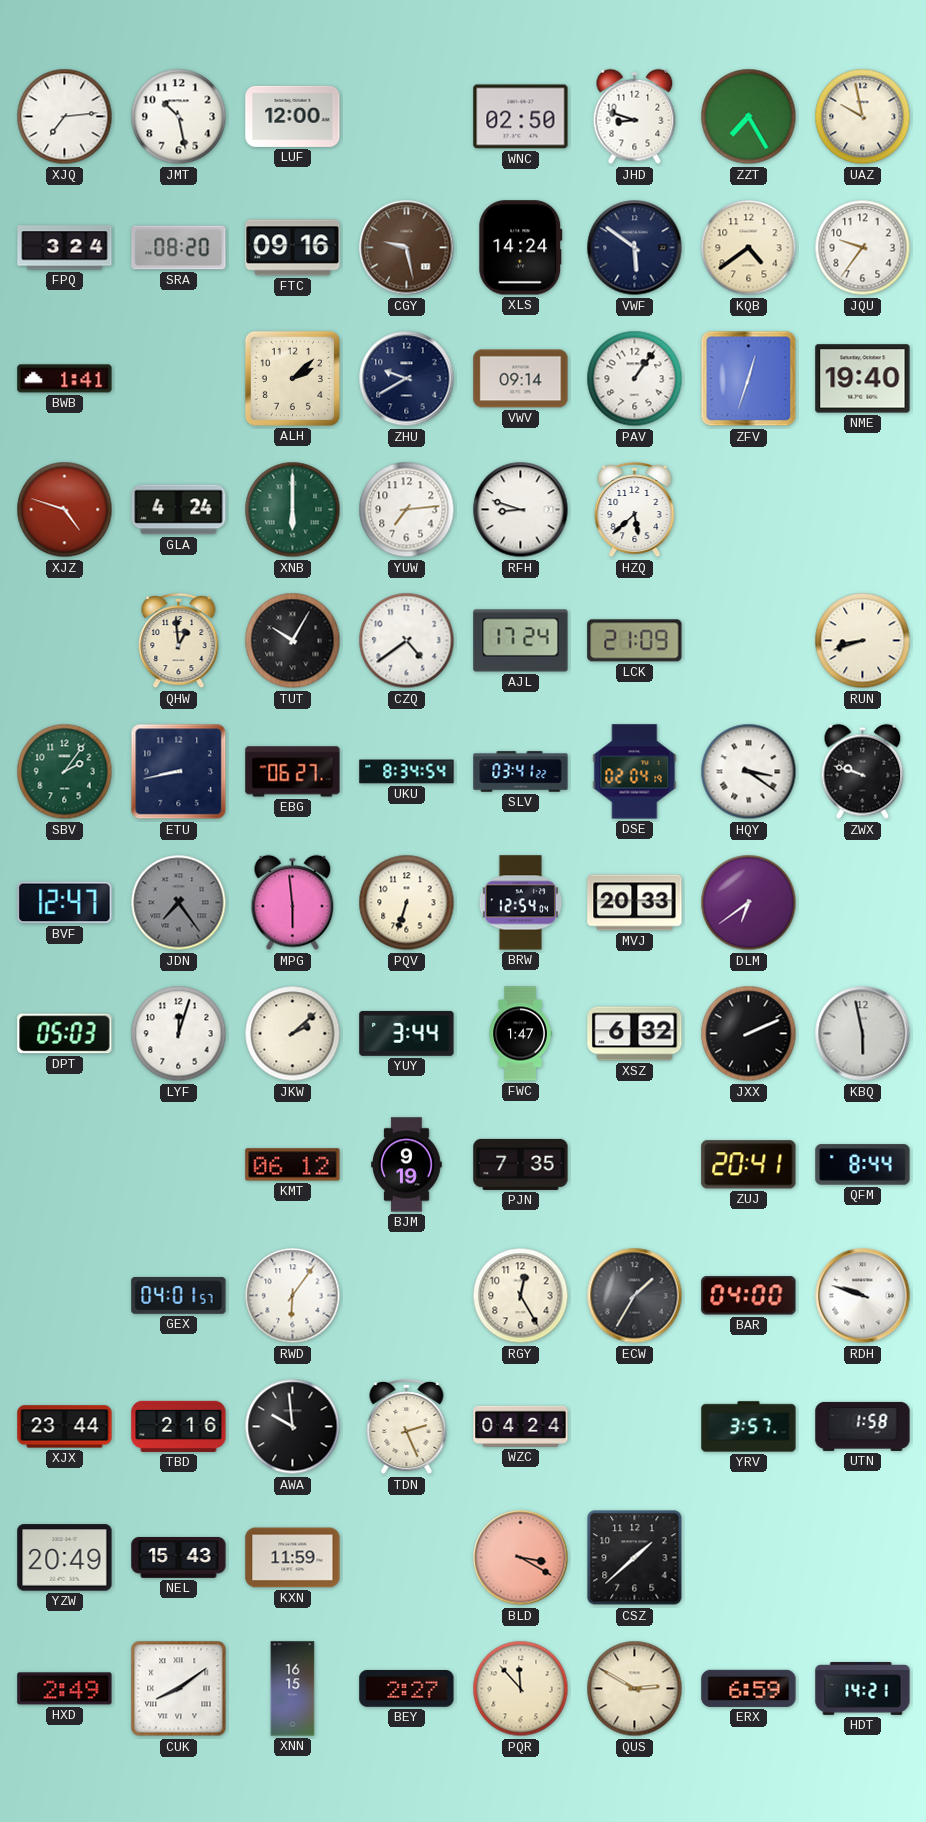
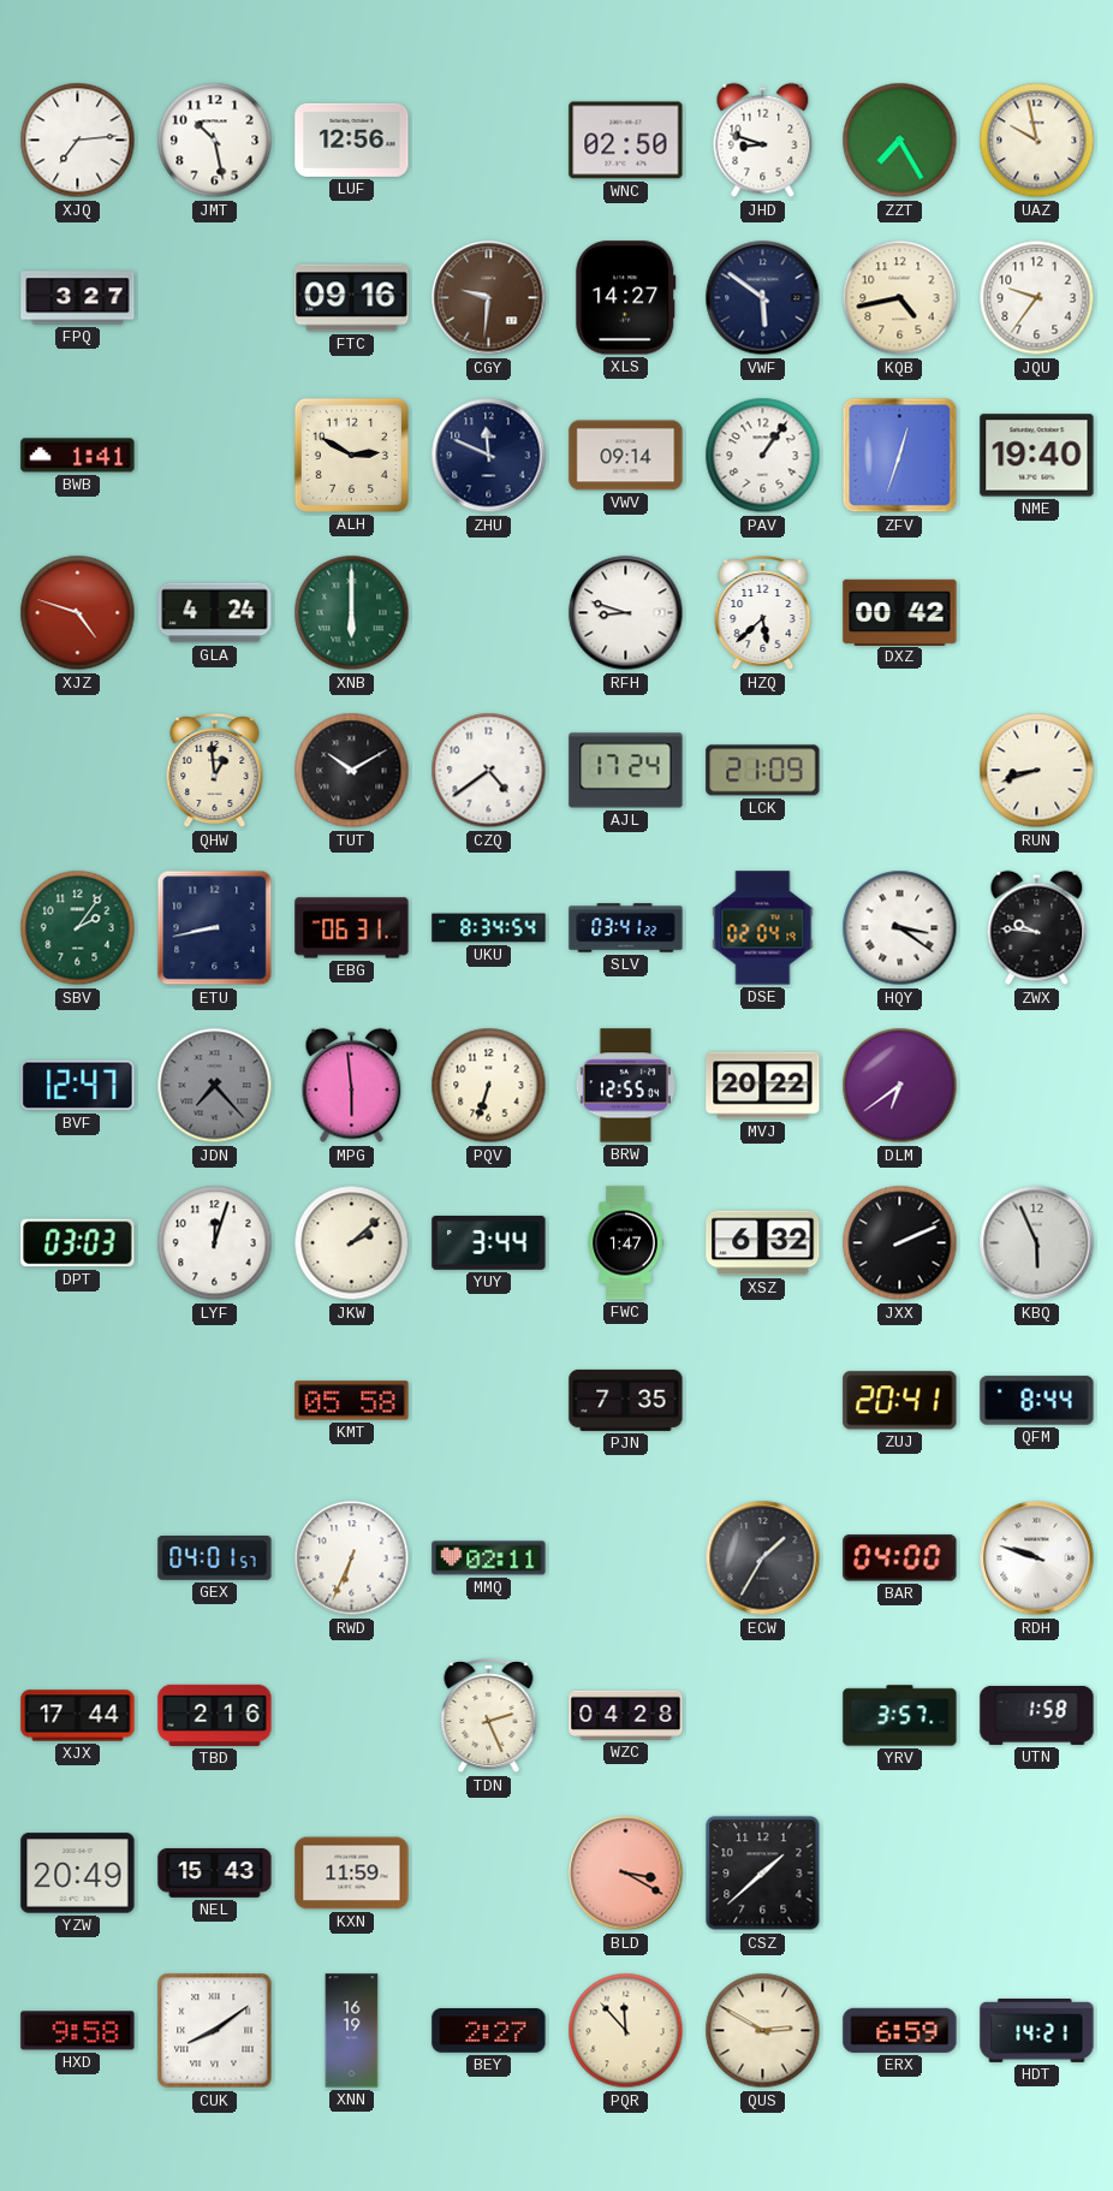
LUF: 12:00 -> 12:56 (352, 139)
FPQ: 3:24 -> 3:27 (78, 298)
SRA: 08:20 -> none (179, 248)
CGY: 9:28 -> 9:31 (489, 298)
XLS: 14:24 -> 14:27 (626, 298)
KQB: 4:39 -> 4:43 (900, 298)
ALH: 2:08 -> 2:50 (351, 455)
ZHU: 9:40 -> 11:49 (489, 456)
YUW: 7:14 -> none (407, 510)
DXZ: none -> 00:42 (900, 612)
TUT: 10:05 -> 10:10 (352, 771)
EBG: 06:27 -> 06:31 (352, 928)
ZWX: 9:48 -> 9:46 (1037, 928)
JDN: 7:24 -> 7:23 (215, 1086)
BRW: 12:54 -> 12:55 (626, 1086)
MVJ: 20:33 -> 20:22 (763, 1086)
DPT: 05:03 -> 03:03 (78, 1243)
KBQ: 5:58 -> 5:56 (1037, 1243)
KMT: 06:12 -> 05:58 (352, 1401)
BJM: 9:19 -> none (407, 1165)
RWD: 6:06 -> 6:34 (352, 1558)
MMQ: none -> 02:11 (489, 1558)
RGY: 12:25 -> none (521, 1296)
XJX: 23:44 -> 17:44 (78, 1716)
AWA: 9:59 -> none (293, 1427)
WZC: 04:24 -> 04:28 (626, 1715)
HXD: 2:49 -> 9:58 (78, 2031)
XNN: 16:15 -> 16:19 (352, 2031)
